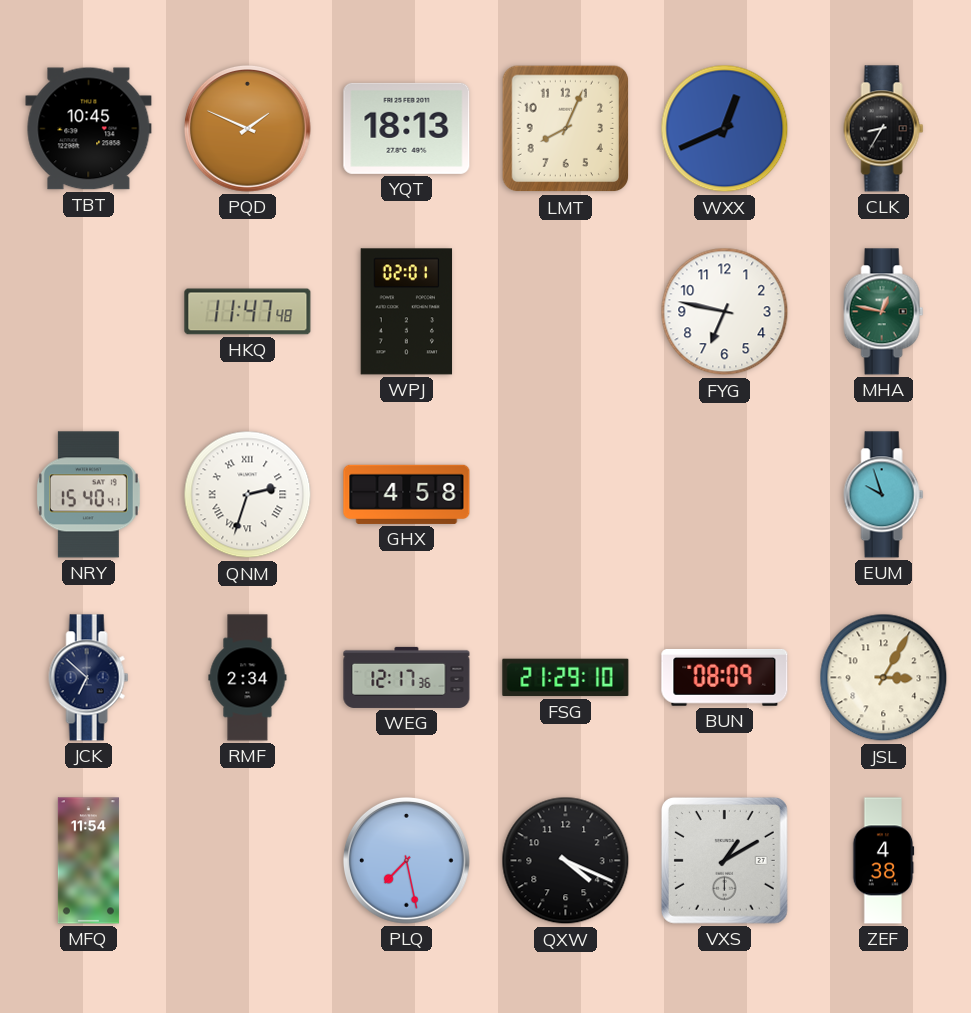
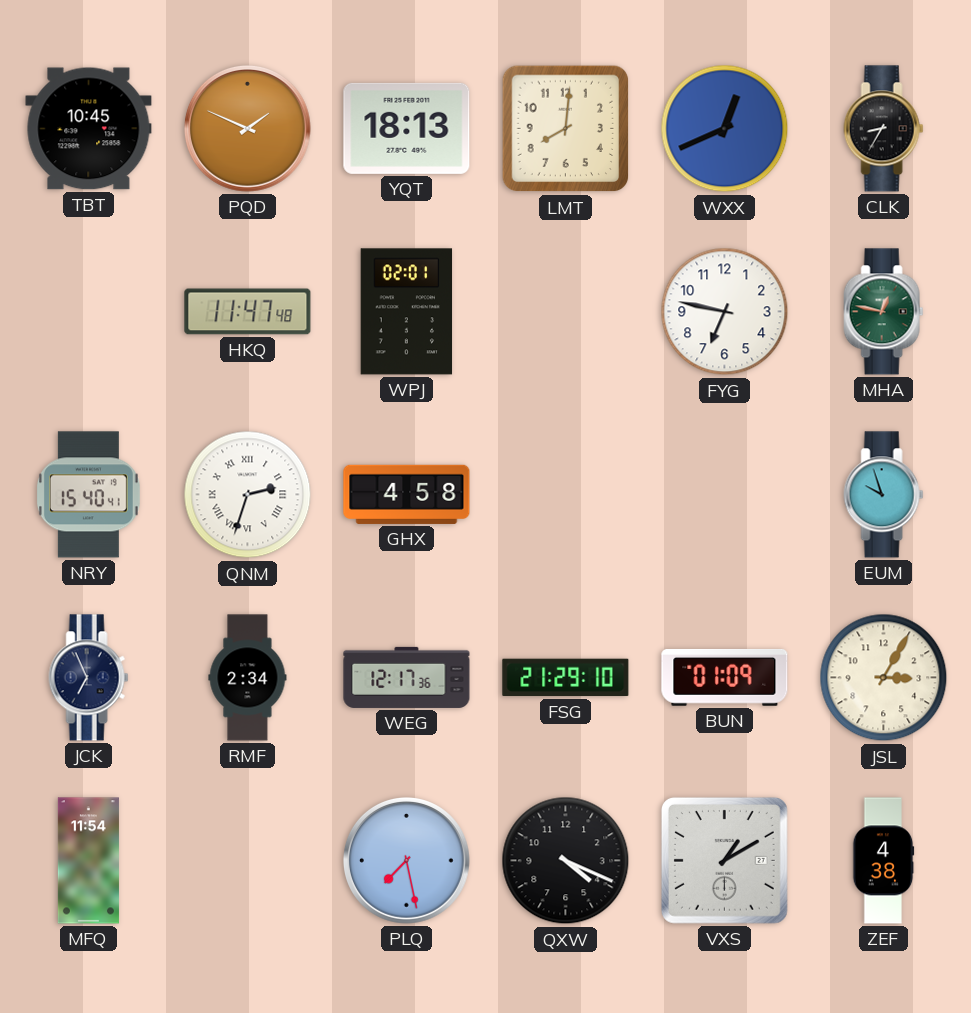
LMT: 8:04 -> 8:01 (566, 129)
JCK: 6:52 -> 6:56 (89, 678)
BUN: 08:09 -> 01:09 (725, 677)
